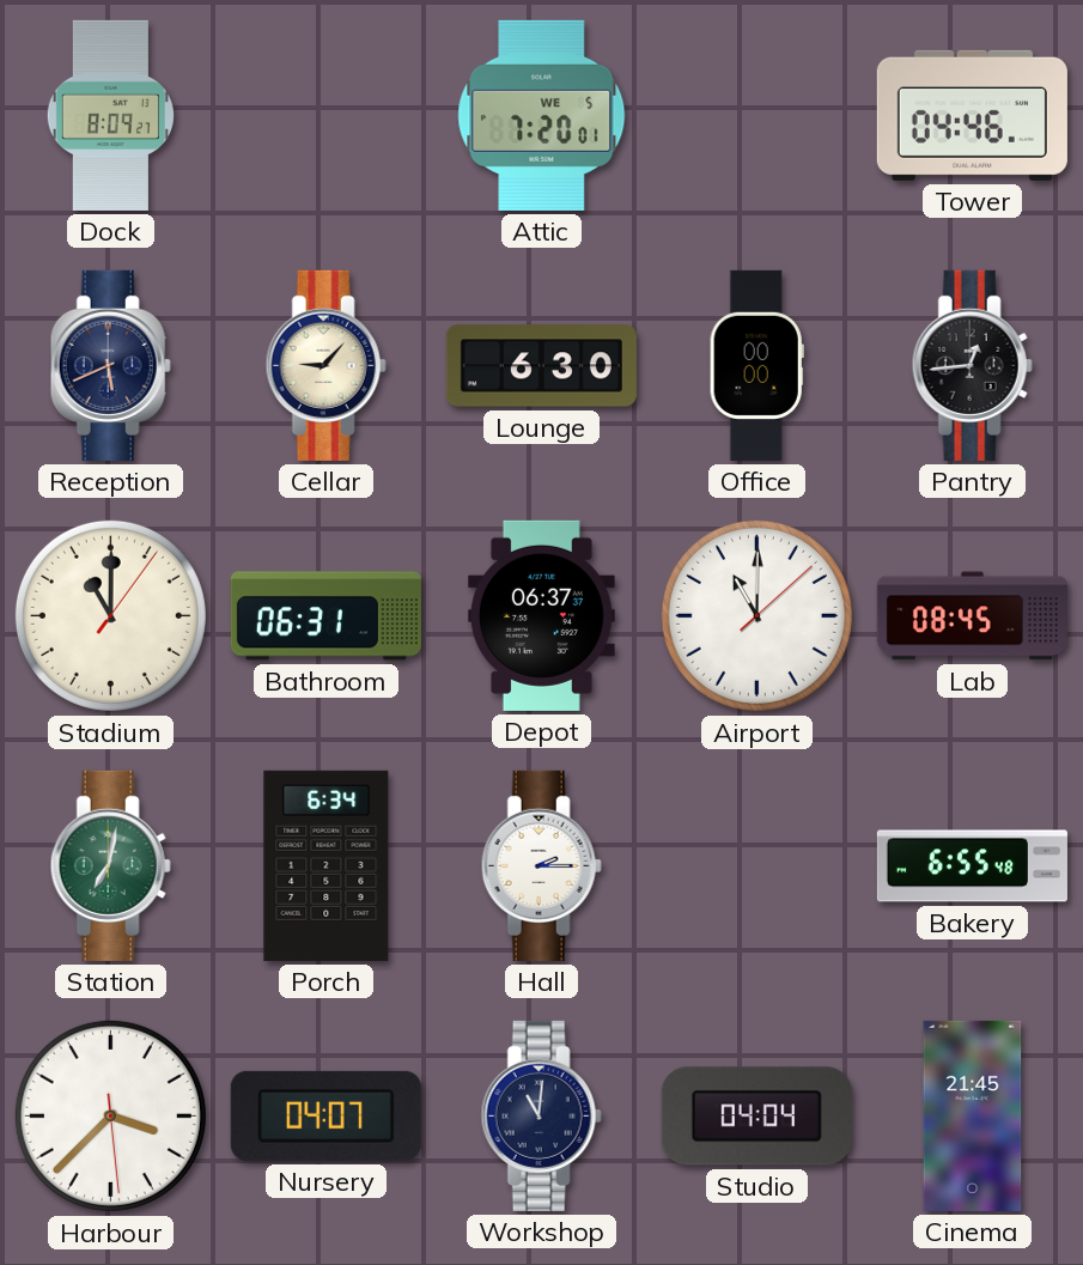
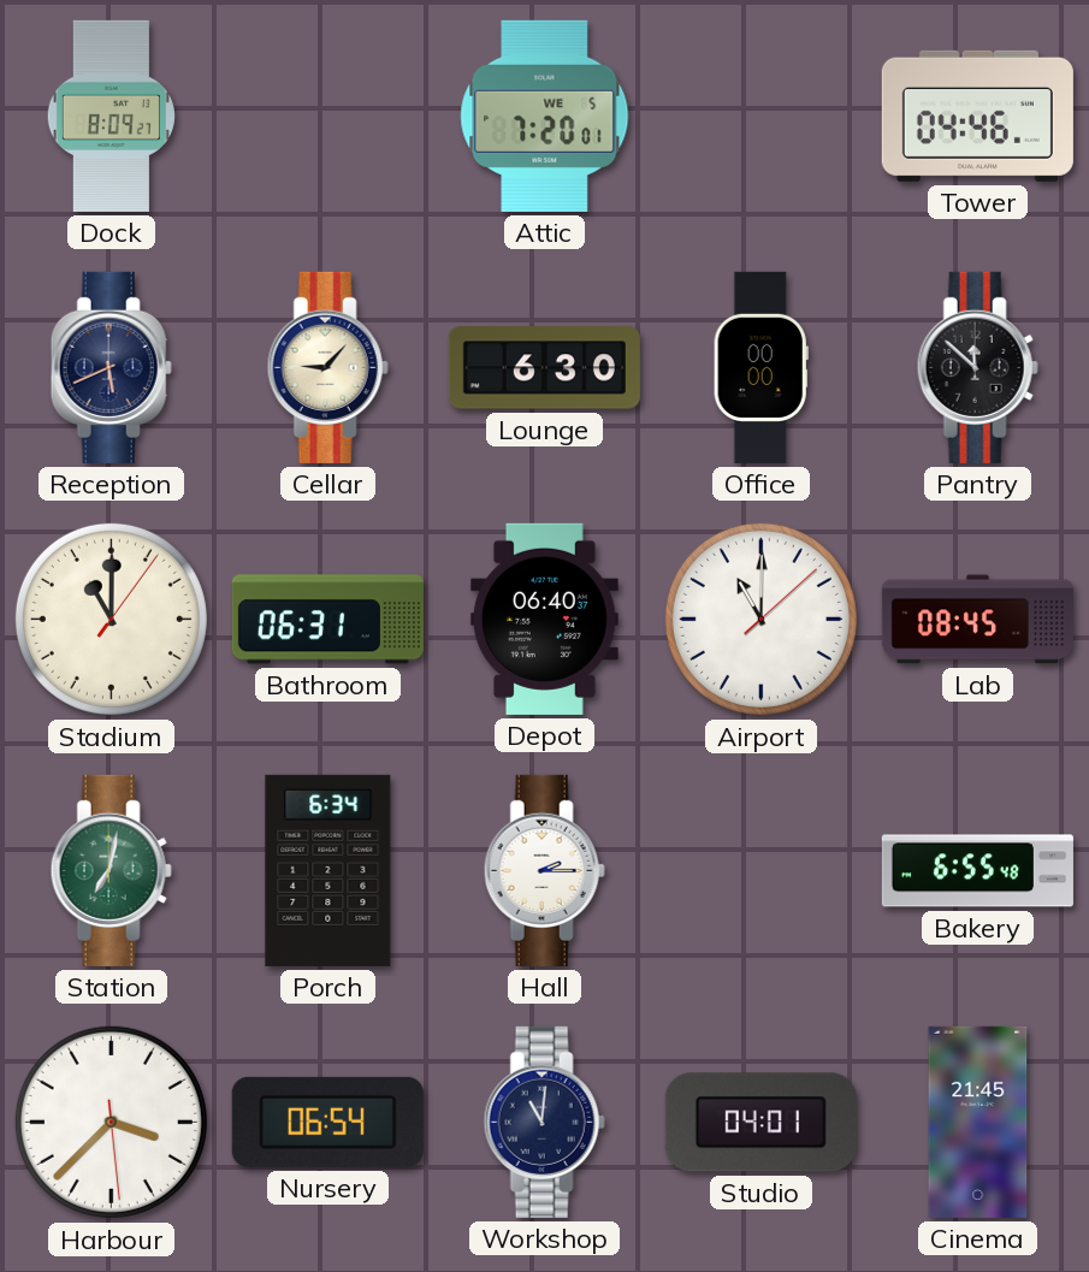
Pantry: 12:44 -> 11:52 (977, 367)
Depot: 06:37 -> 06:40 (544, 619)
Nursery: 04:07 -> 06:54 (327, 1122)
Studio: 04:04 -> 04:01 (760, 1123)
